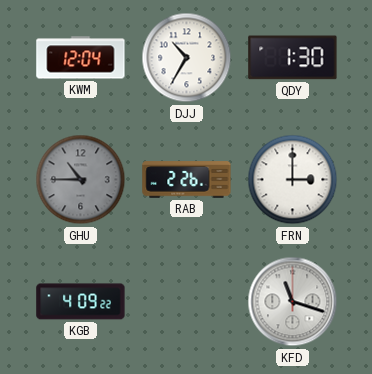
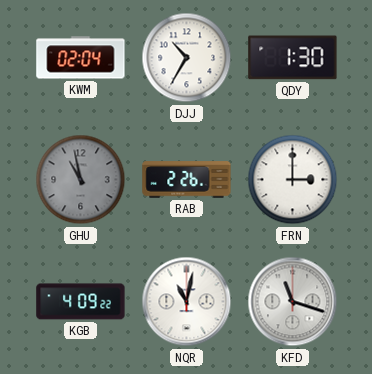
KWM: 12:04 -> 02:04 (81, 58)
GHU: 10:45 -> 10:58 (81, 180)
NQR: none -> 11:02 (187, 302)
